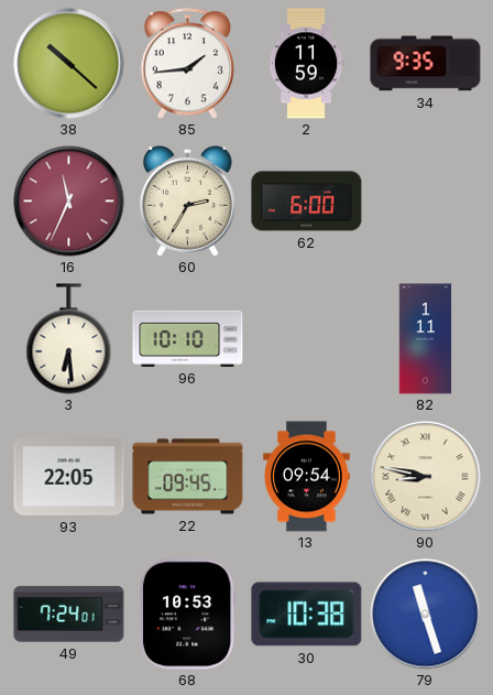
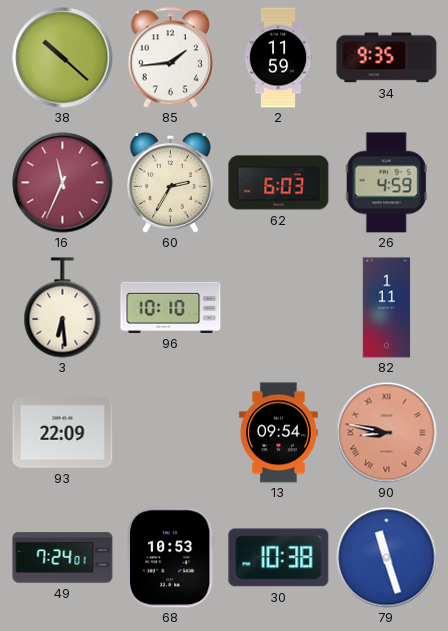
62: 6:00 -> 6:03 (279, 183)
26: none -> 4:59 (386, 183)
93: 22:05 -> 22:09 (63, 433)
22: 09:45 -> none (188, 477)
90 dial: cream -> salmon (387, 433)
